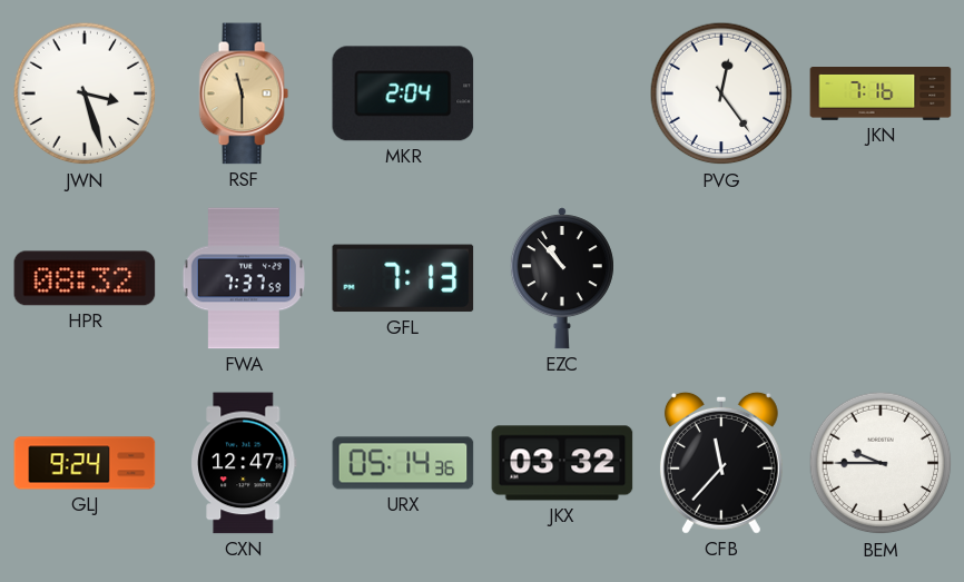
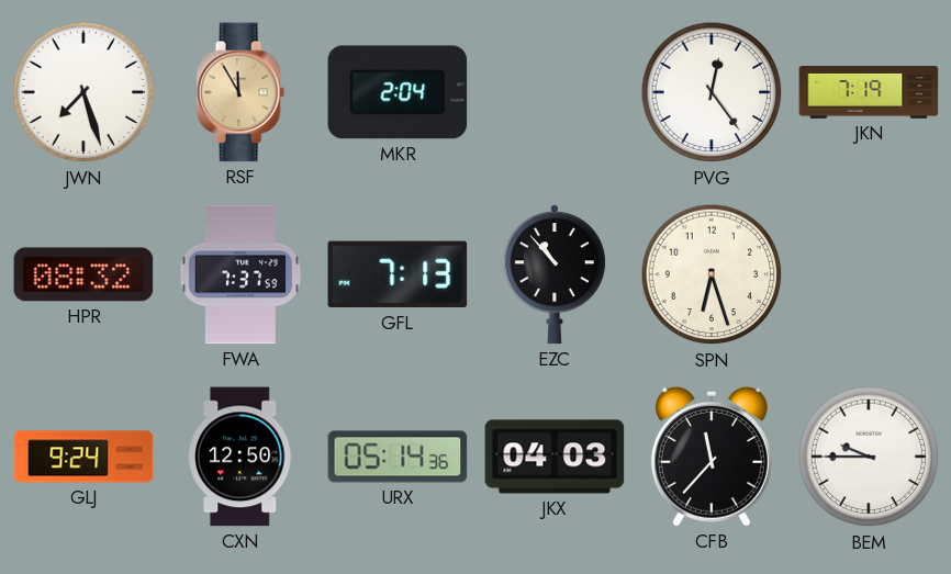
JWN: 3:27 -> 7:27 (83, 92)
RSF: 11:30 -> 11:55 (240, 92)
JKN: 7:16 -> 7:19 (869, 93)
SPN: none -> 6:27 (712, 274)
CXN: 12:47 -> 12:50 (242, 457)
JKX: 03:32 -> 04:03 (555, 457)
